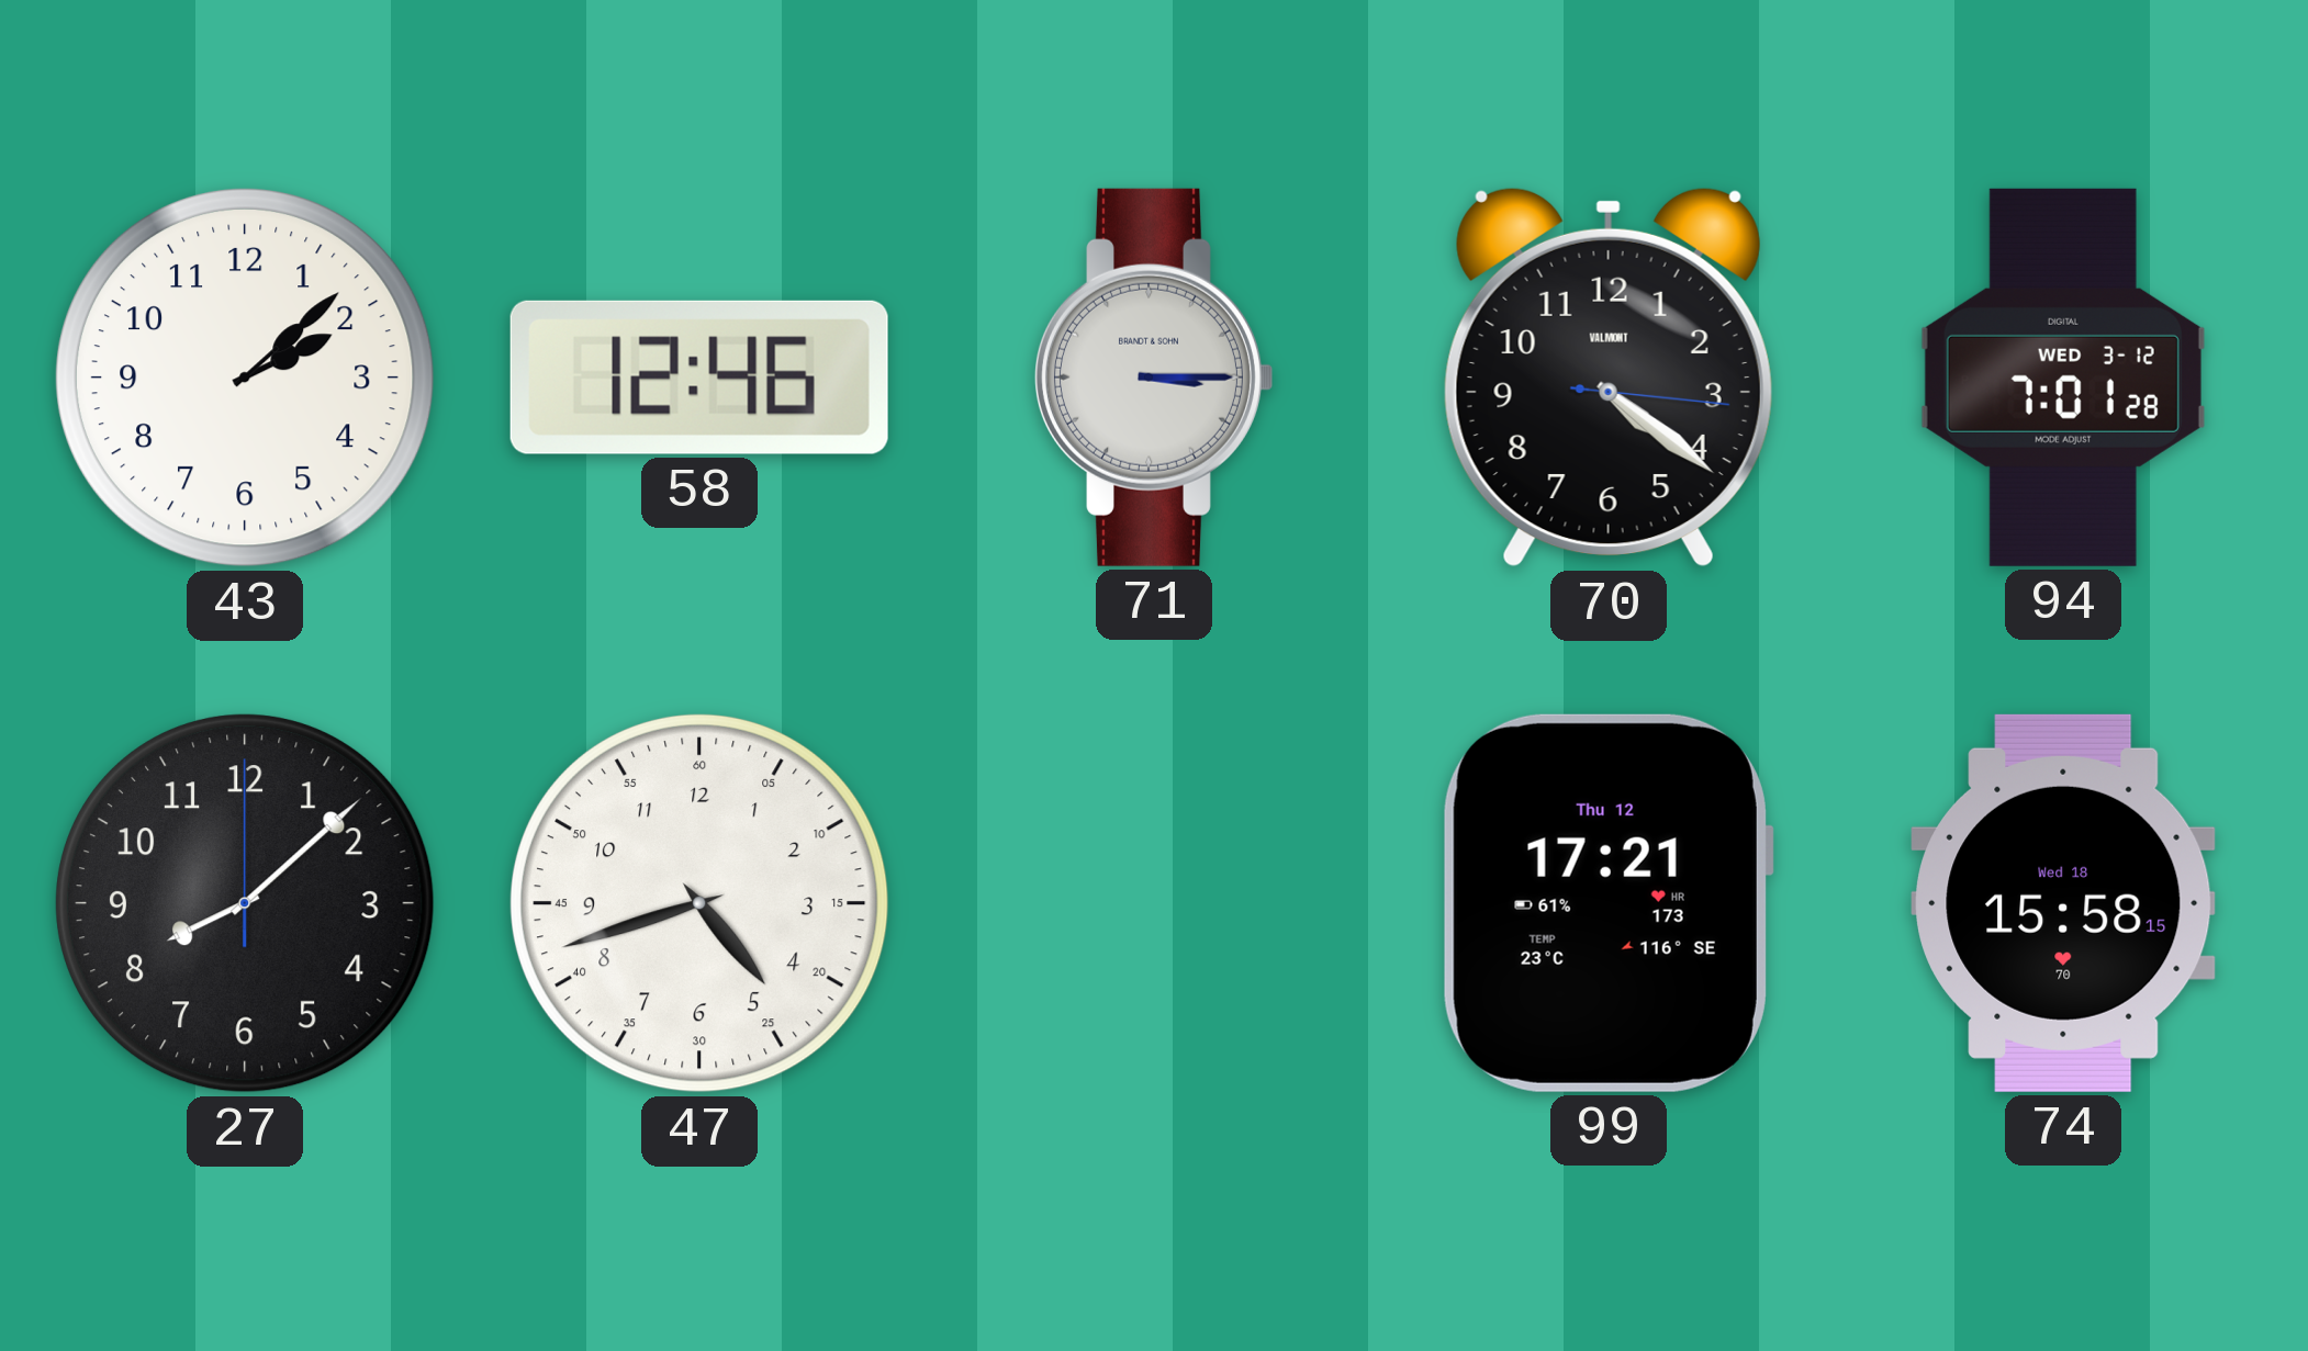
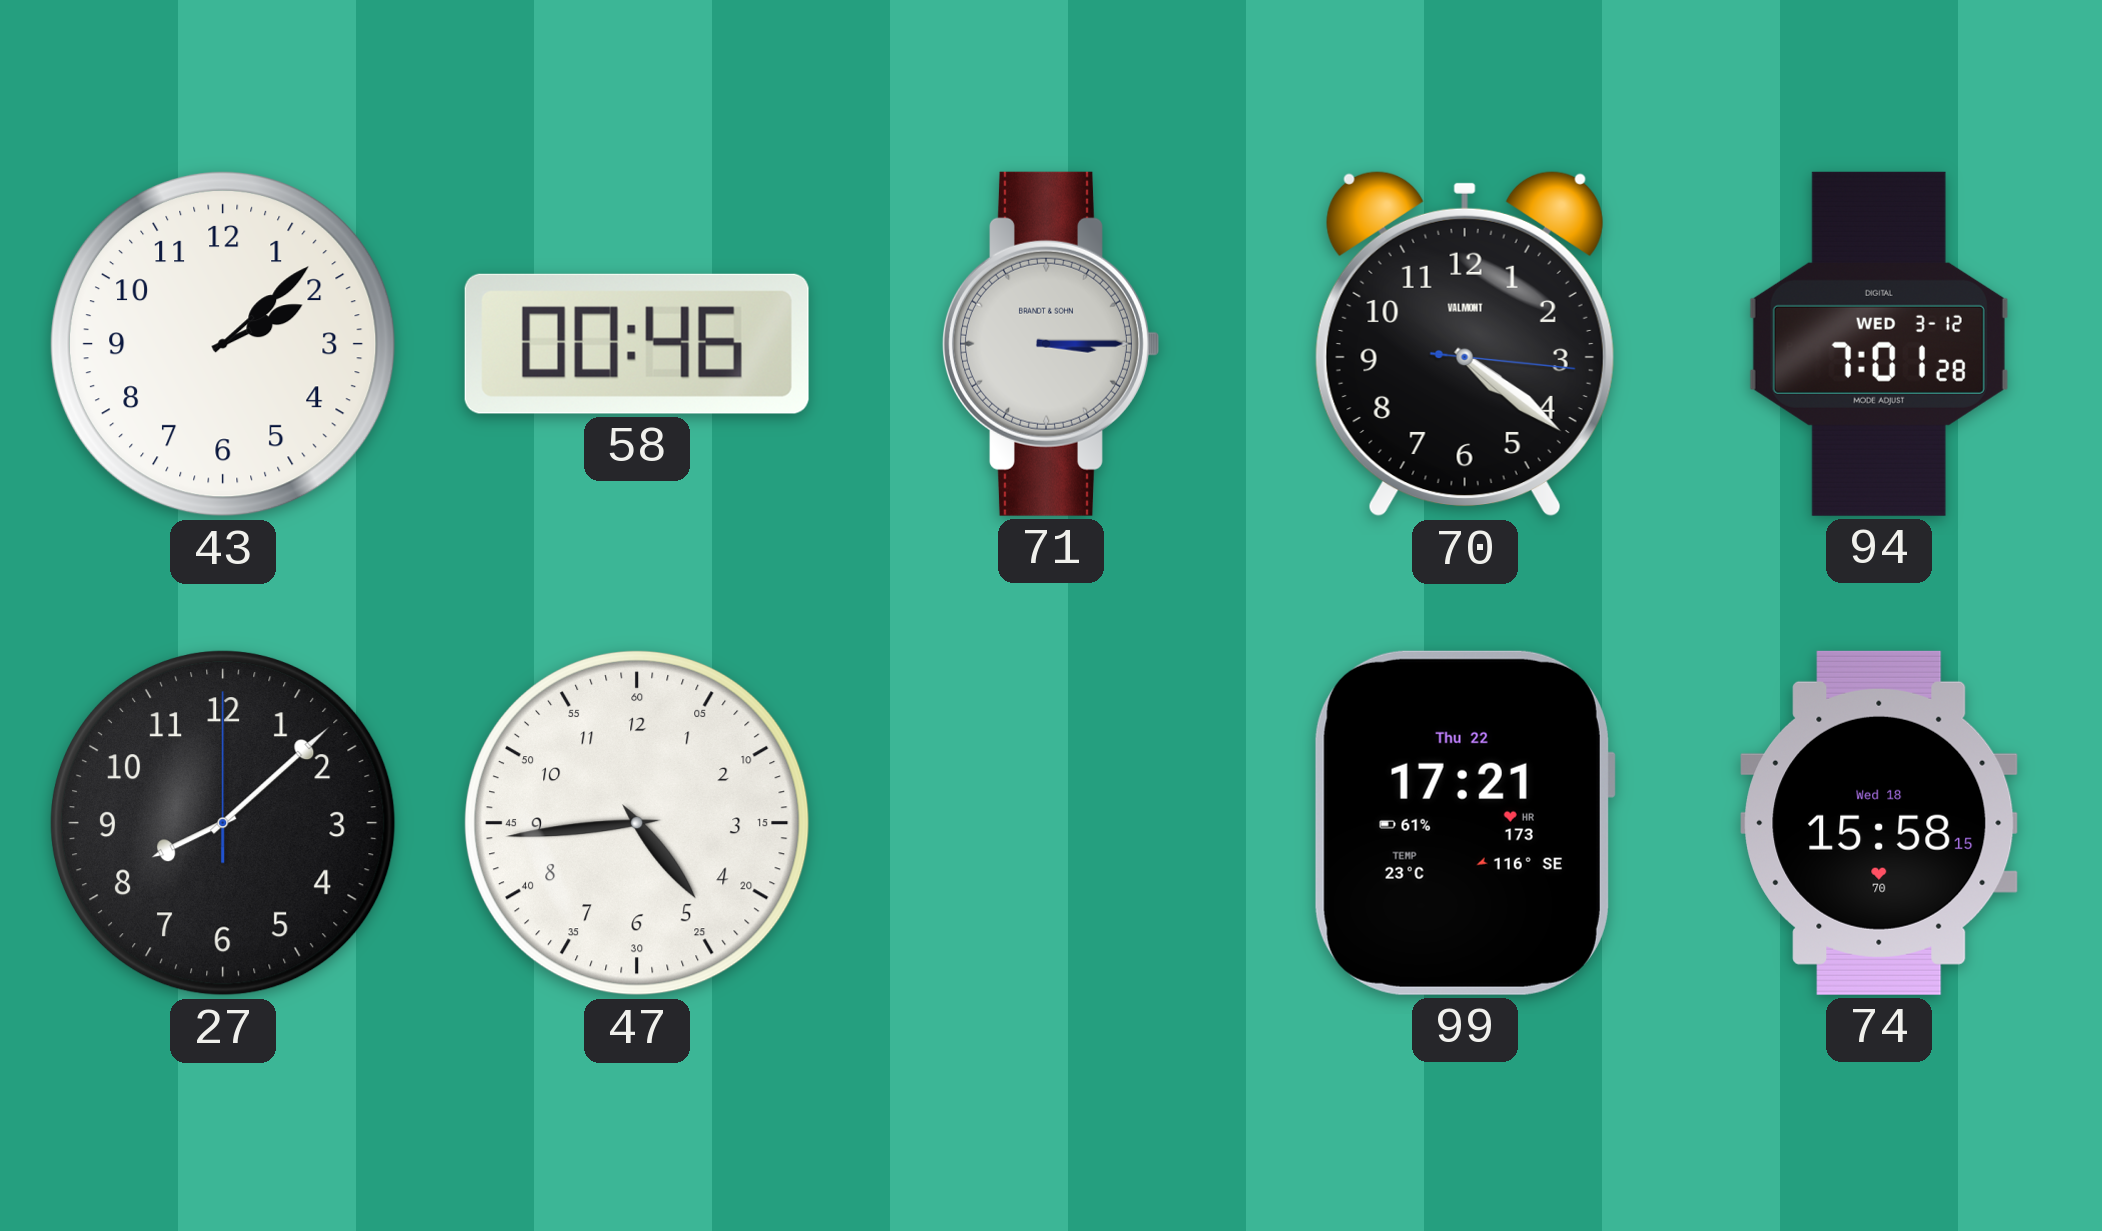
58: 12:46 -> 00:46 (637, 344)
47: 4:42 -> 4:44 (637, 823)
99 date: Thu 12 -> Thu 22 (1465, 823)
